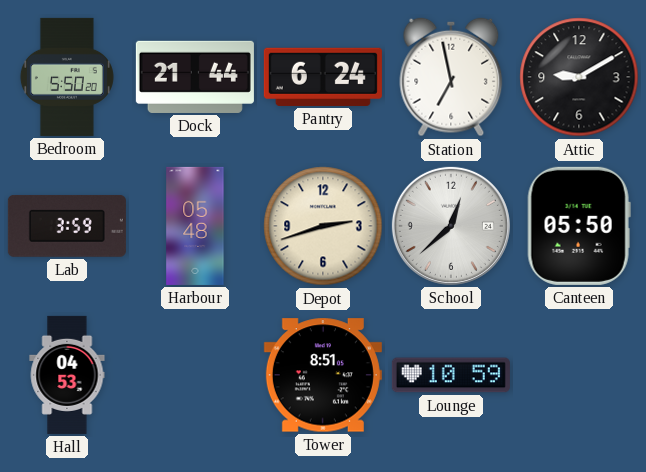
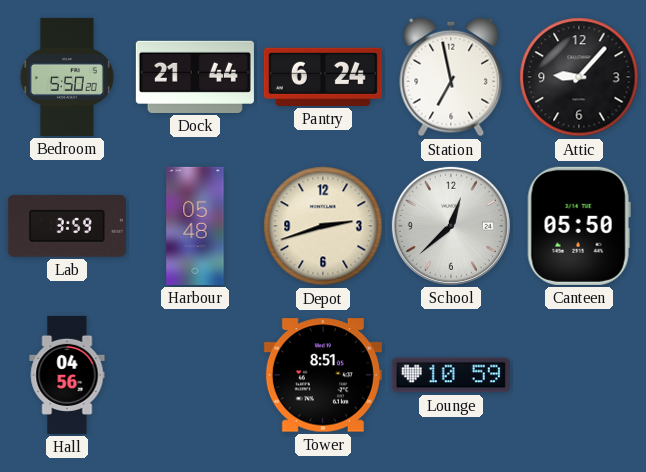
Attic: 9:10 -> 9:07 (579, 77)
Hall: 04:53 -> 04:56 (67, 375)
